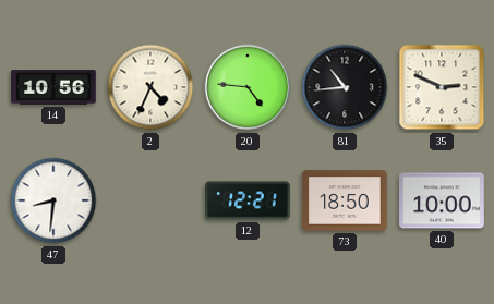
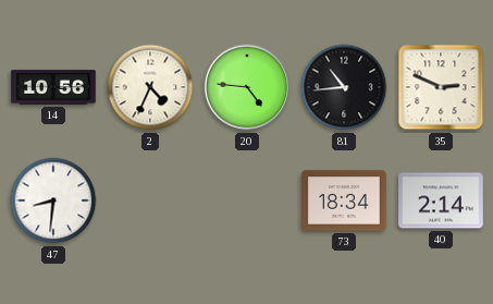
12: 12:21 -> none (248, 200)
73: 18:50 -> 18:34 (344, 200)
40: 10:00 -> 2:14 (441, 200)
